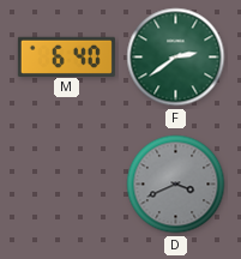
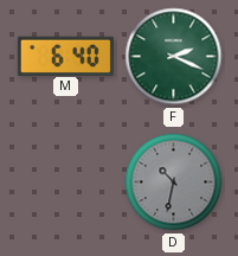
F: 2:39 -> 2:19 (174, 57)
D: 3:41 -> 10:32 (174, 183)
